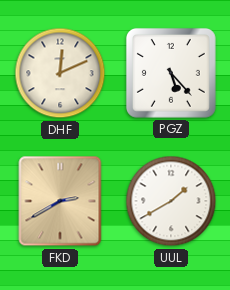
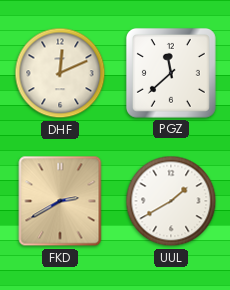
PGZ: 5:23 -> 11:38 (171, 73)
